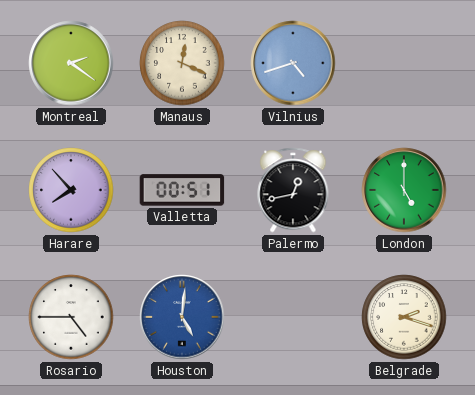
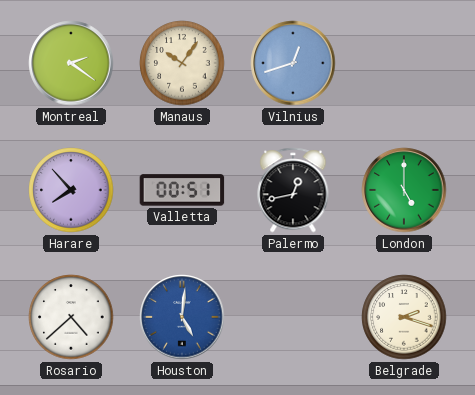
Manaus: 12:19 -> 10:06 (182, 63)
Vilnius: 4:42 -> 12:42 (293, 63)
Rosario: 4:45 -> 4:38 (71, 317)
